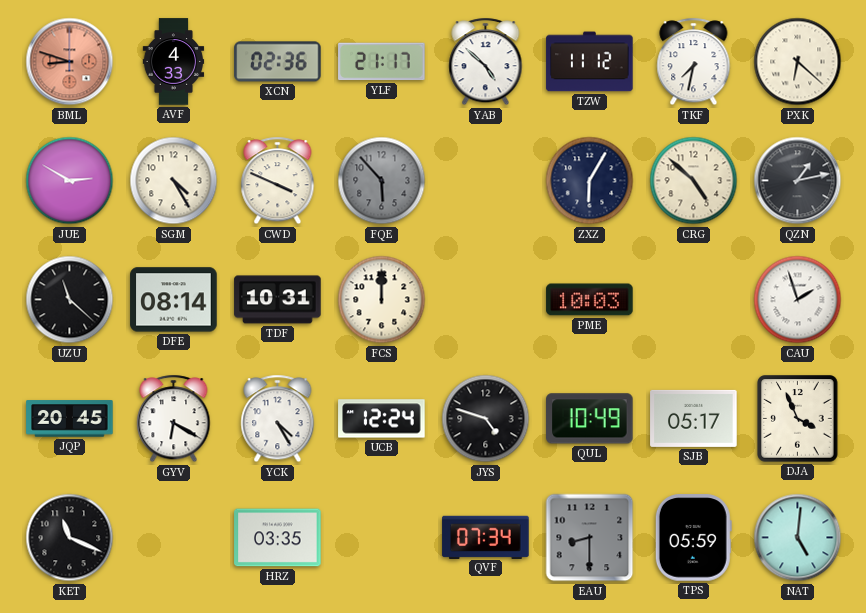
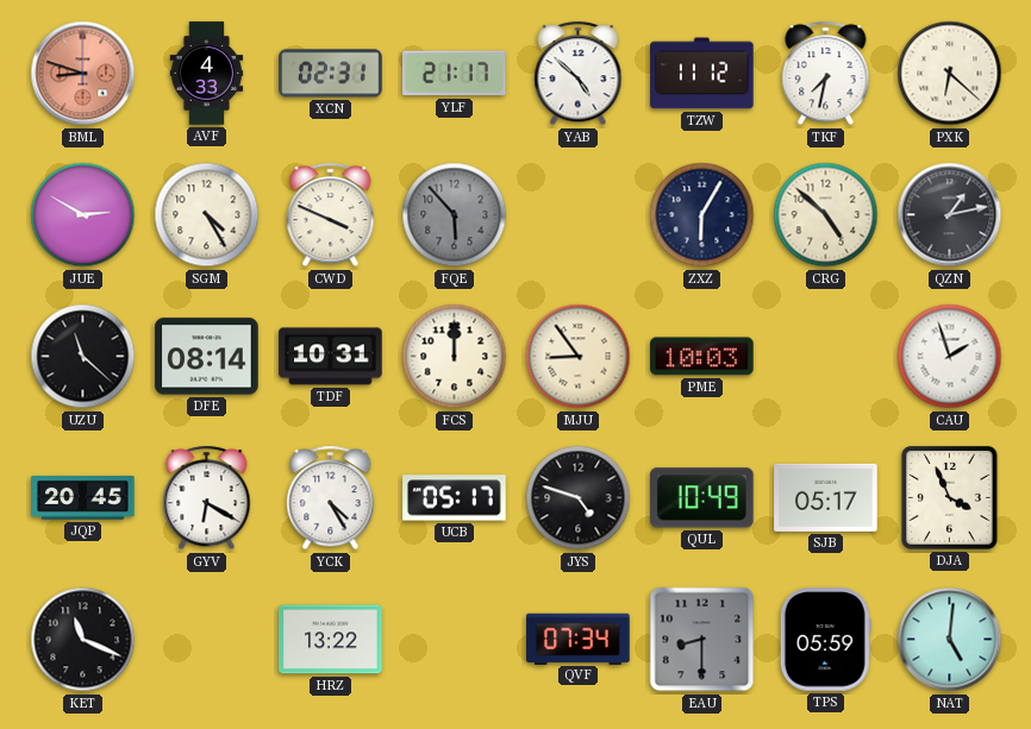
XCN: 02:36 -> 02:31 (331, 74)
MJU: none -> 8:54 (579, 357)
UCB: 12:24 -> 05:17 (455, 498)
HRZ: 03:35 -> 13:22 (331, 640)
